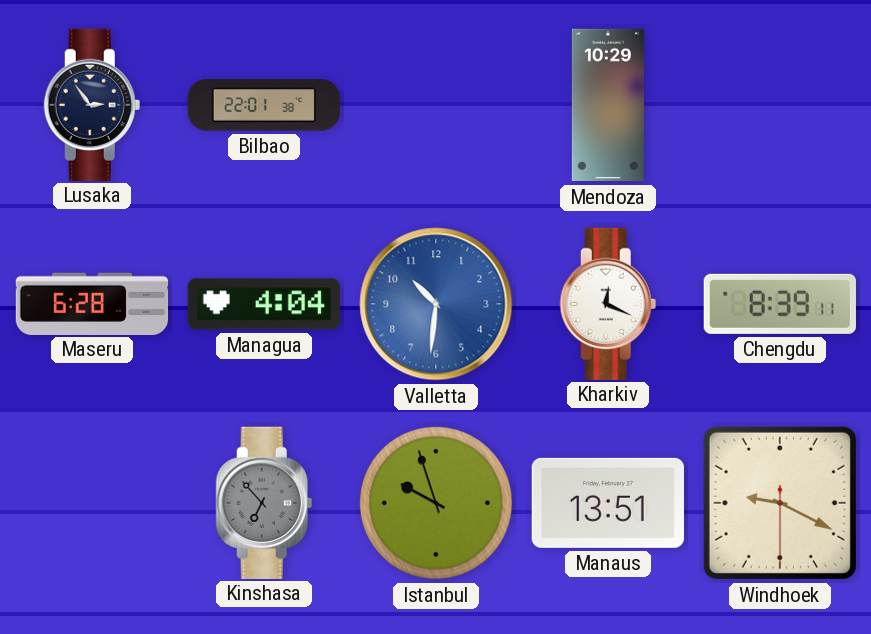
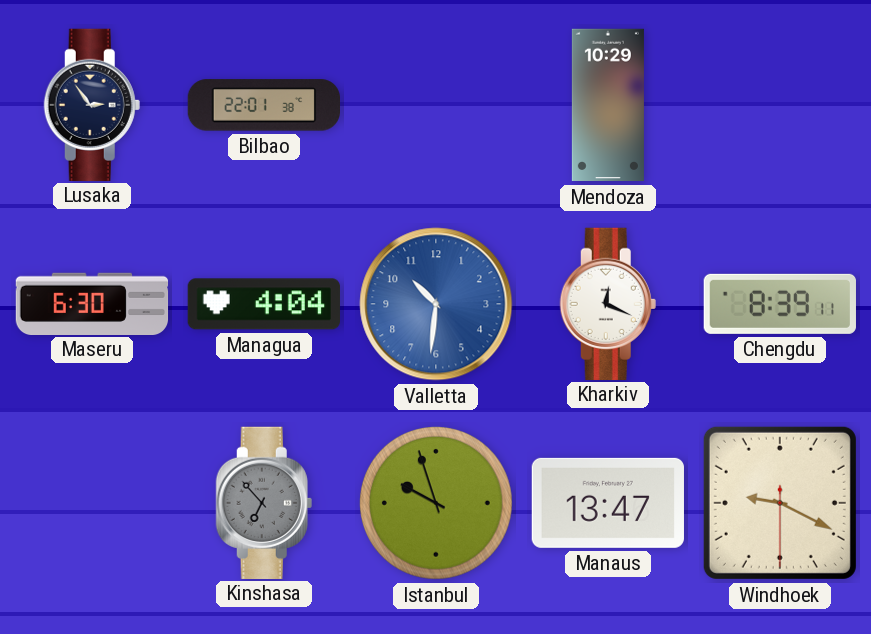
Maseru: 6:28 -> 6:30 (92, 303)
Manaus: 13:51 -> 13:47 (608, 503)
